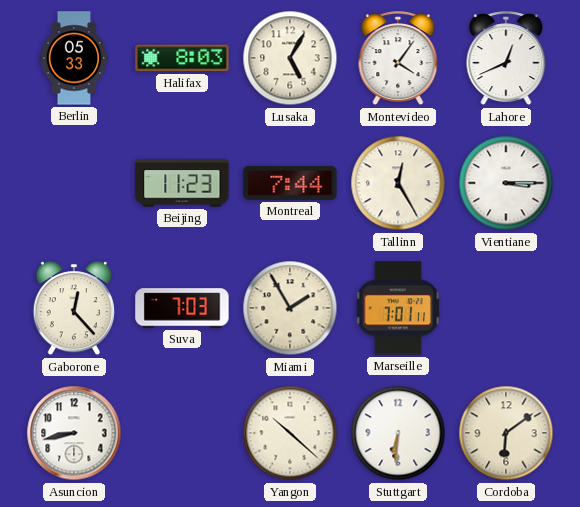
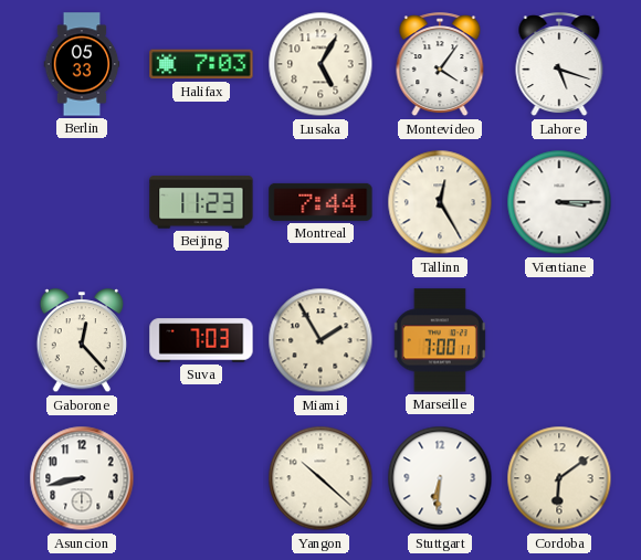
Halifax: 8:03 -> 7:03 (201, 64)
Lahore: 12:41 -> 5:18 (559, 65)
Marseille: 7:01 -> 7:00 (440, 340)
